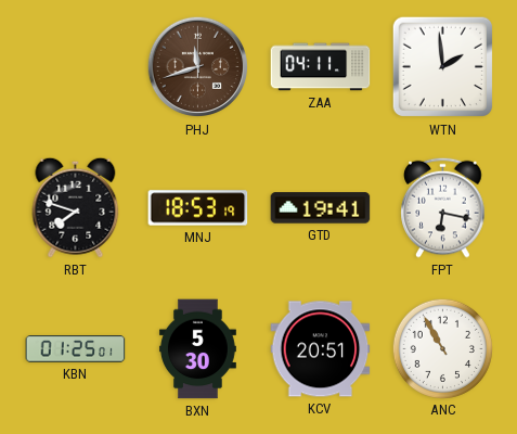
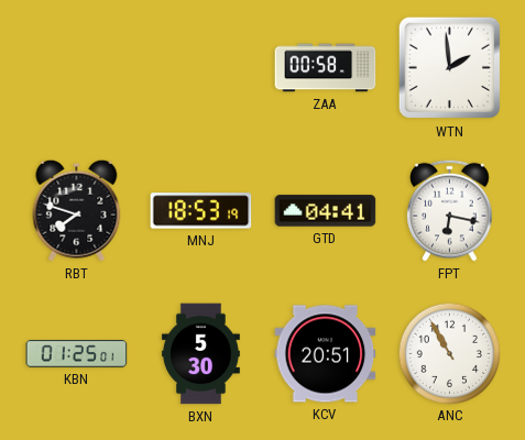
PHJ: 11:42 -> none (198, 67)
ZAA: 04:11 -> 00:58 (326, 68)
GTD: 19:41 -> 04:41 (326, 211)
